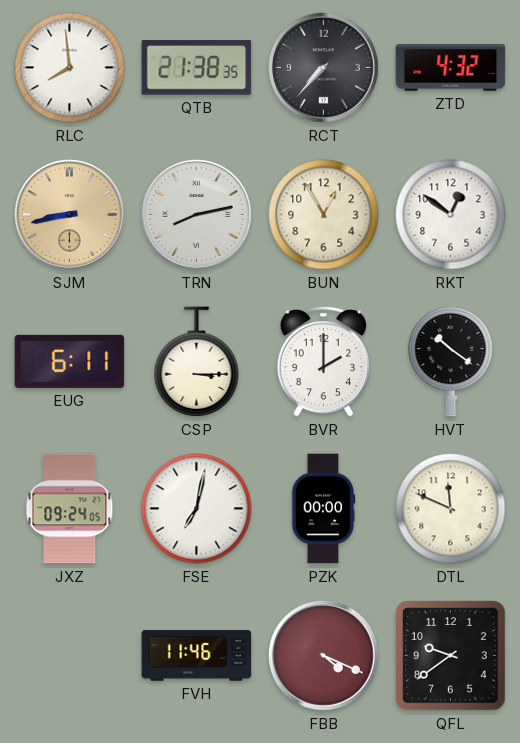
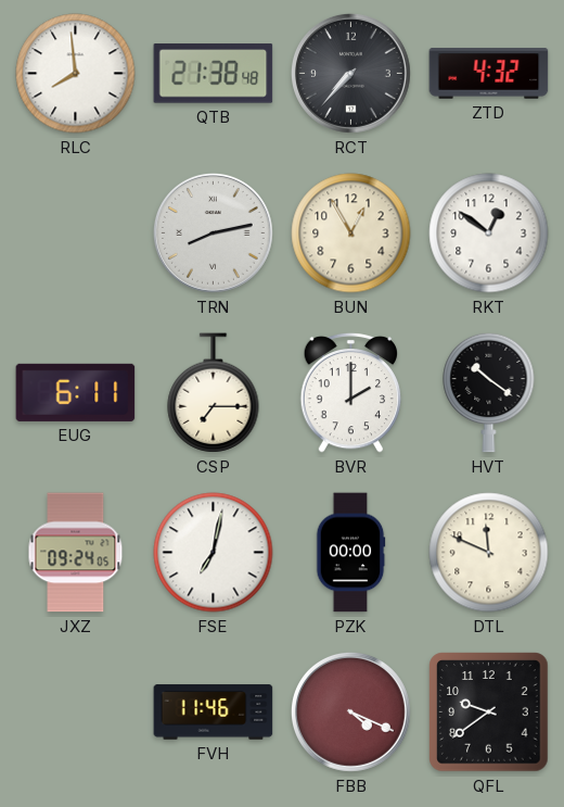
QTB: 21:38:35 -> 21:38:48 (214, 74)
SJM: 8:43 -> none (69, 214)
CSP: 3:15 -> 7:15 (214, 393)
